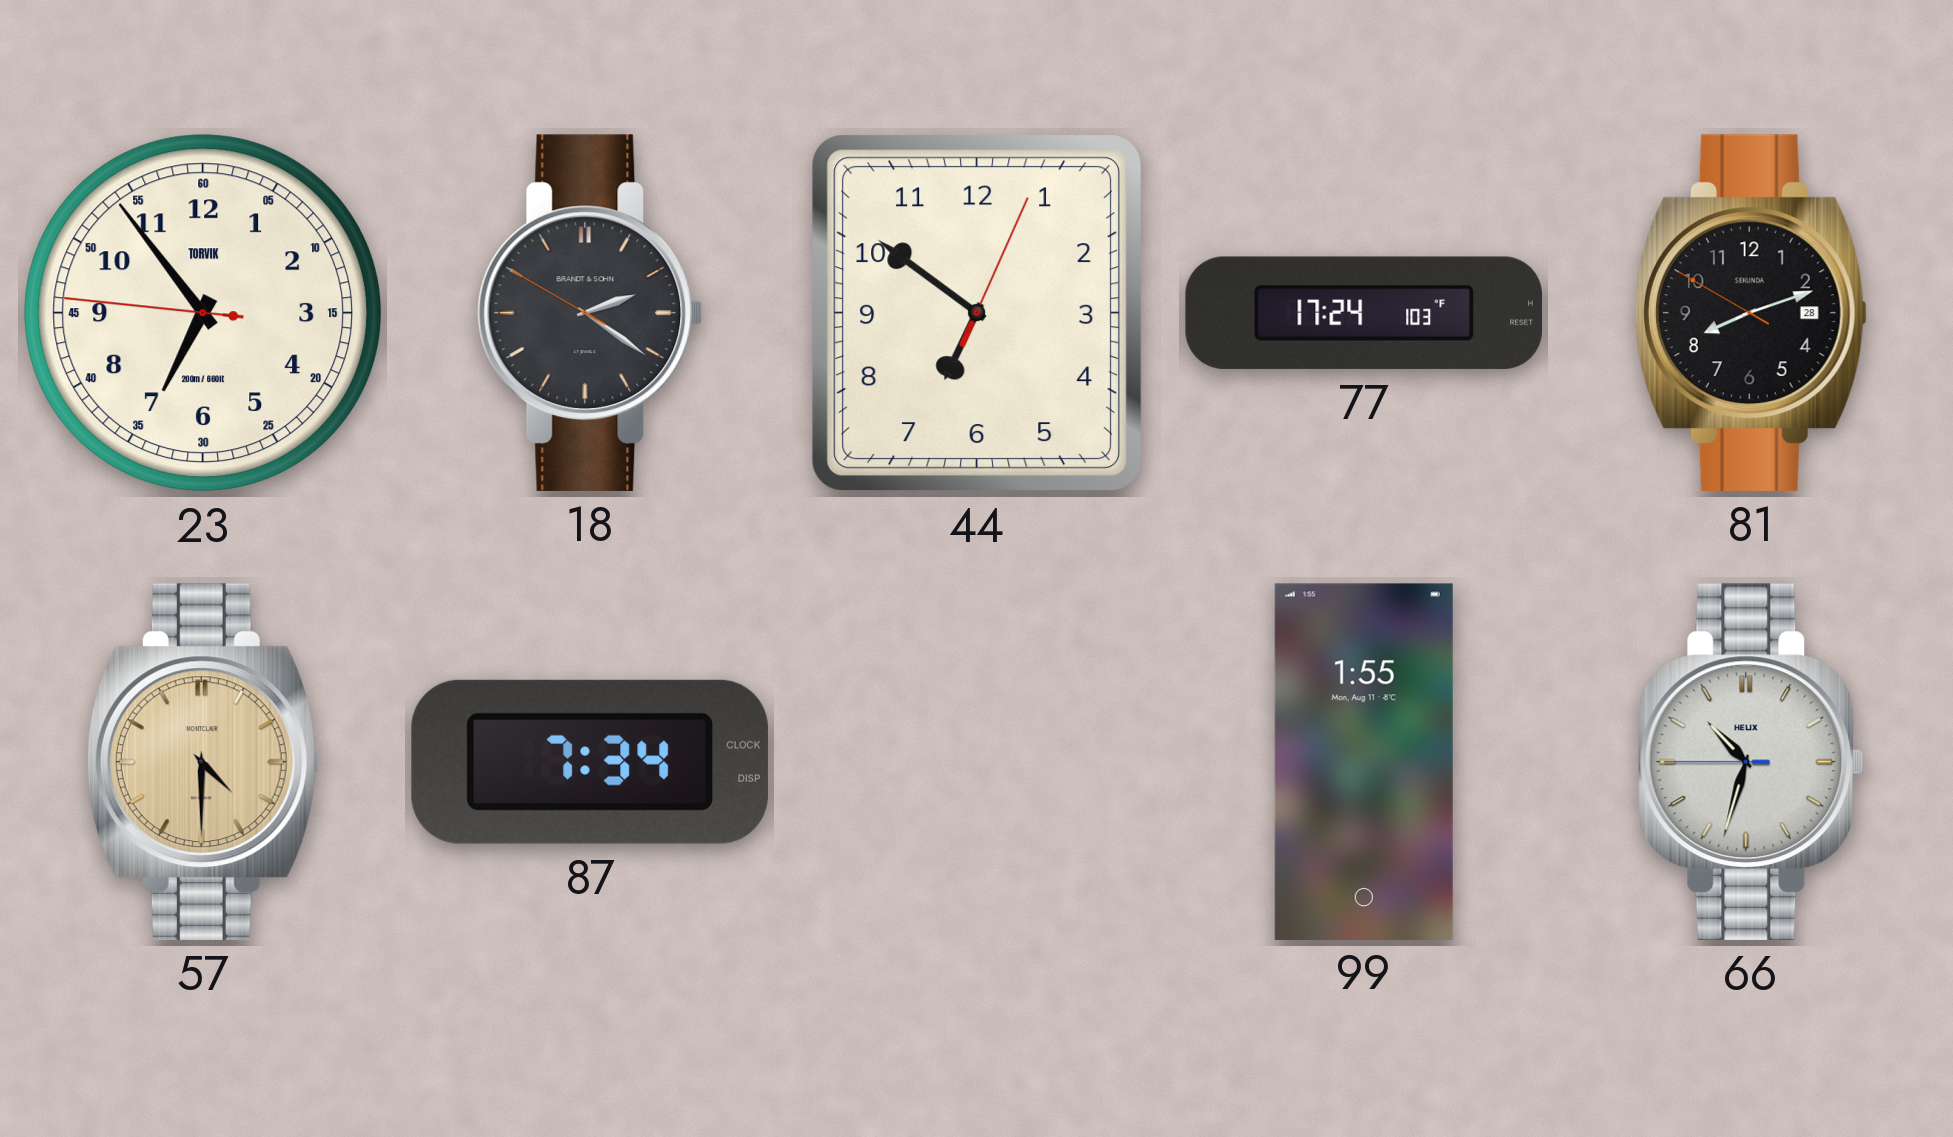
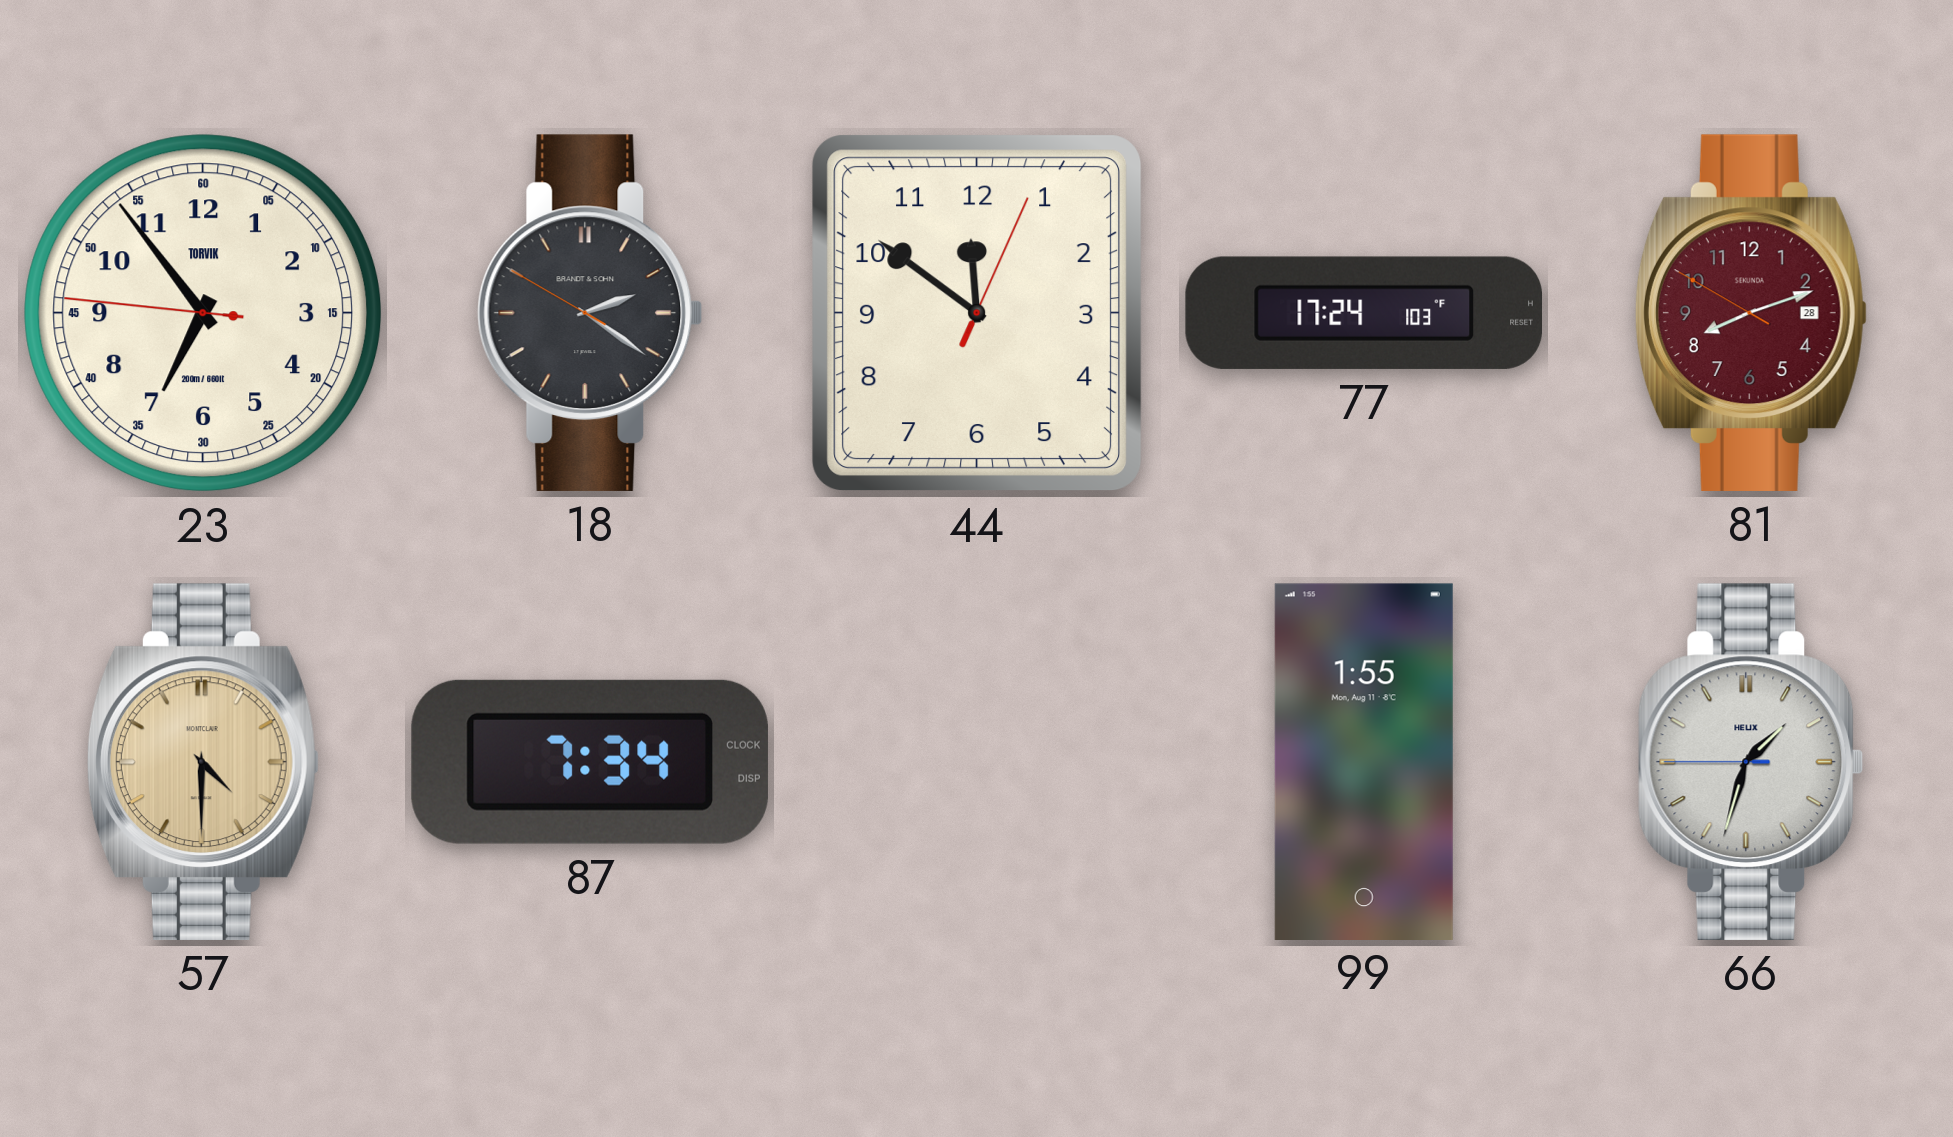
44: 6:51 -> 11:51 (977, 313)
81 dial: black -> burgundy (1751, 313)
66: 10:32 -> 1:32 (1751, 762)
